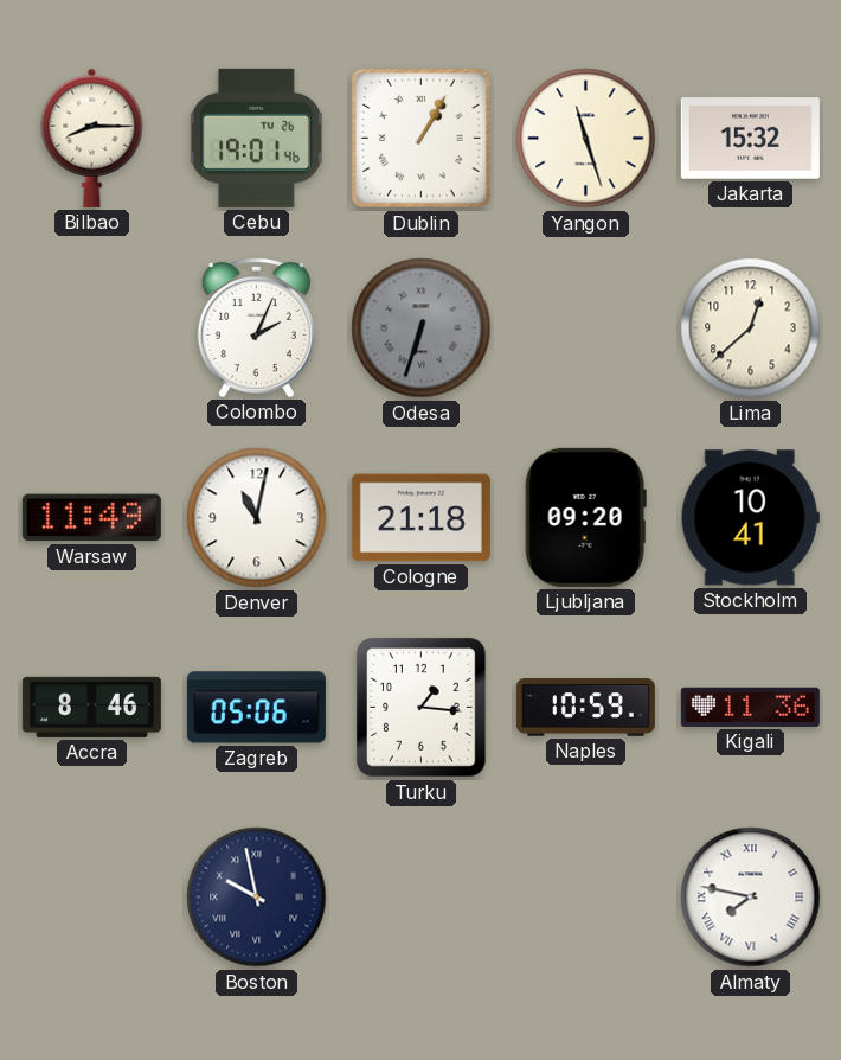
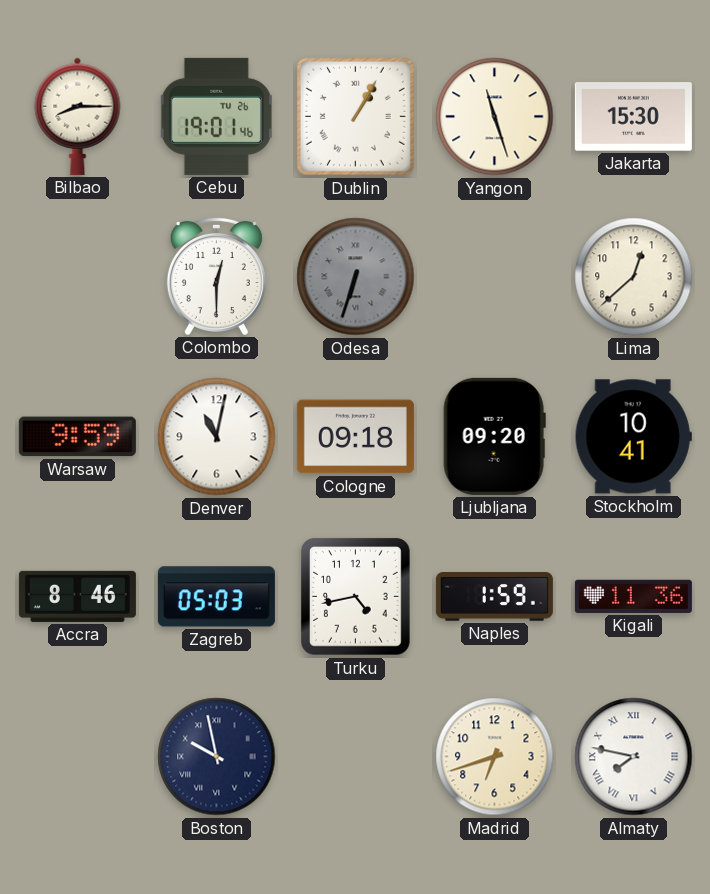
Jakarta: 15:32 -> 15:30 (633, 117)
Colombo: 2:04 -> 12:30 (216, 276)
Warsaw: 11:49 -> 9:59 (77, 437)
Cologne: 21:18 -> 09:18 (355, 437)
Zagreb: 05:06 -> 05:03 (216, 597)
Turku: 1:16 -> 4:43 (356, 597)
Naples: 10:59 -> 1:59 (494, 597)
Madrid: none -> 6:42 (495, 757)
